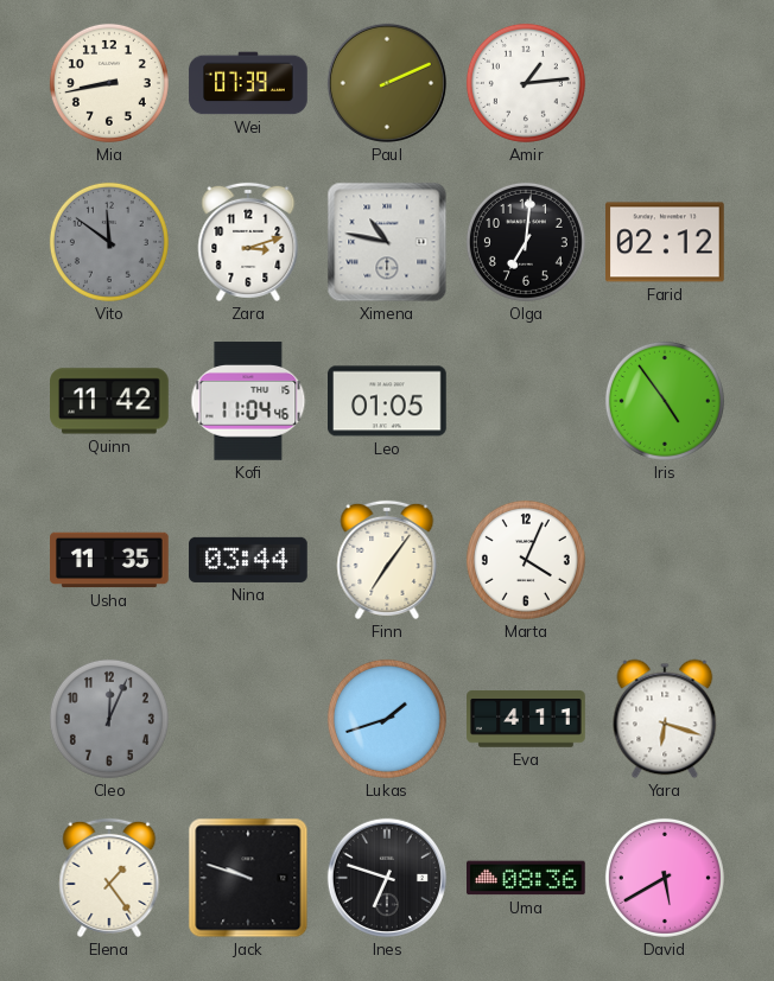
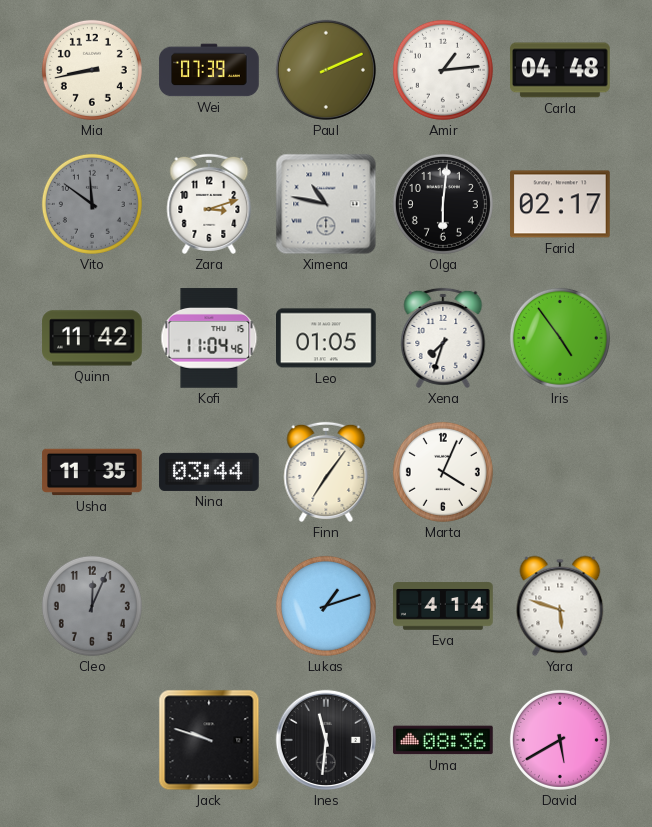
Carla: none -> 04:48 (561, 70)
Olga: 7:01 -> 6:01 (443, 204)
Farid: 02:12 -> 02:17 (561, 204)
Xena: none -> 7:33 (443, 338)
Lukas: 1:42 -> 1:12 (326, 606)
Eva: 4:11 -> 4:14 (443, 606)
Yara: 6:18 -> 5:48 (560, 606)
Elena: 1:24 -> none (109, 878)
Ines: 6:48 -> 11:31 (326, 740)
